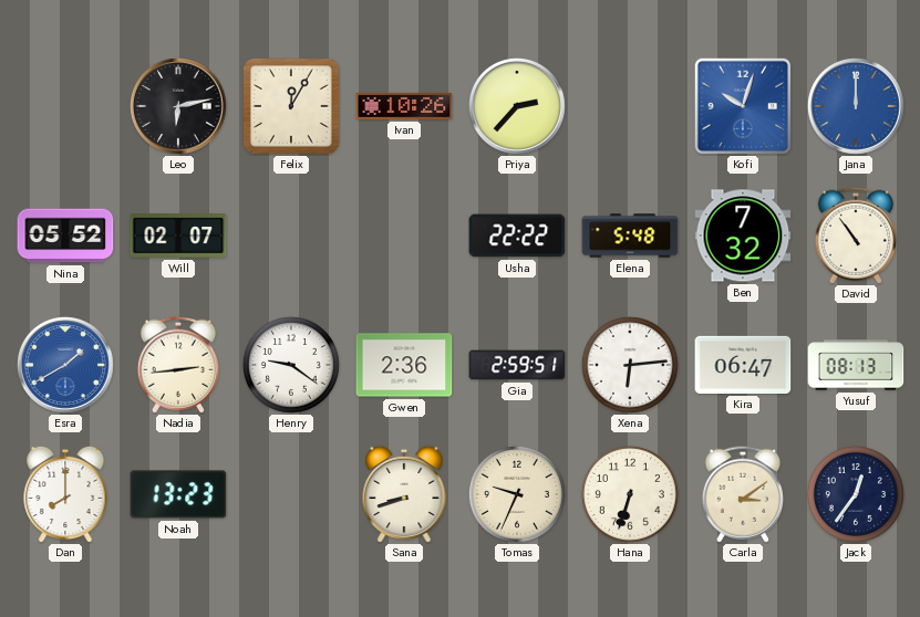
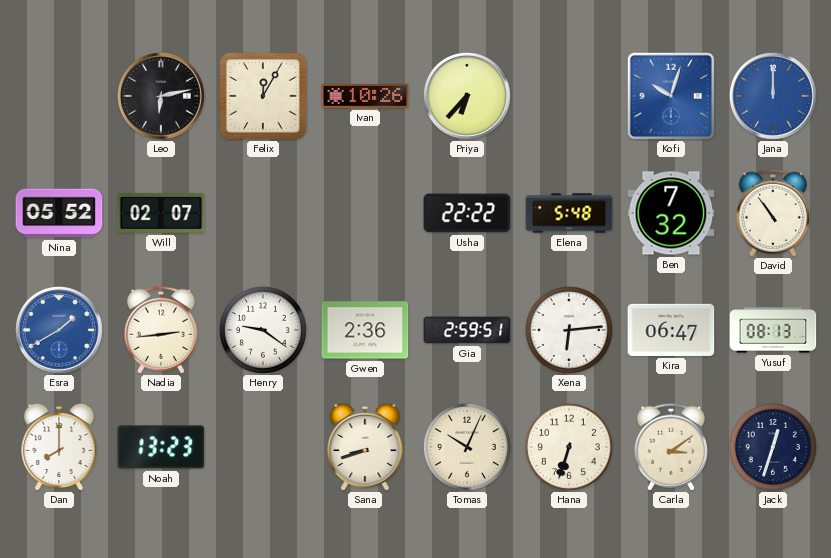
Priya: 2:37 -> 6:37 (467, 96)
Tomas: 9:34 -> 10:04 (467, 447)
Jack: 12:36 -> 12:33 (773, 447)
